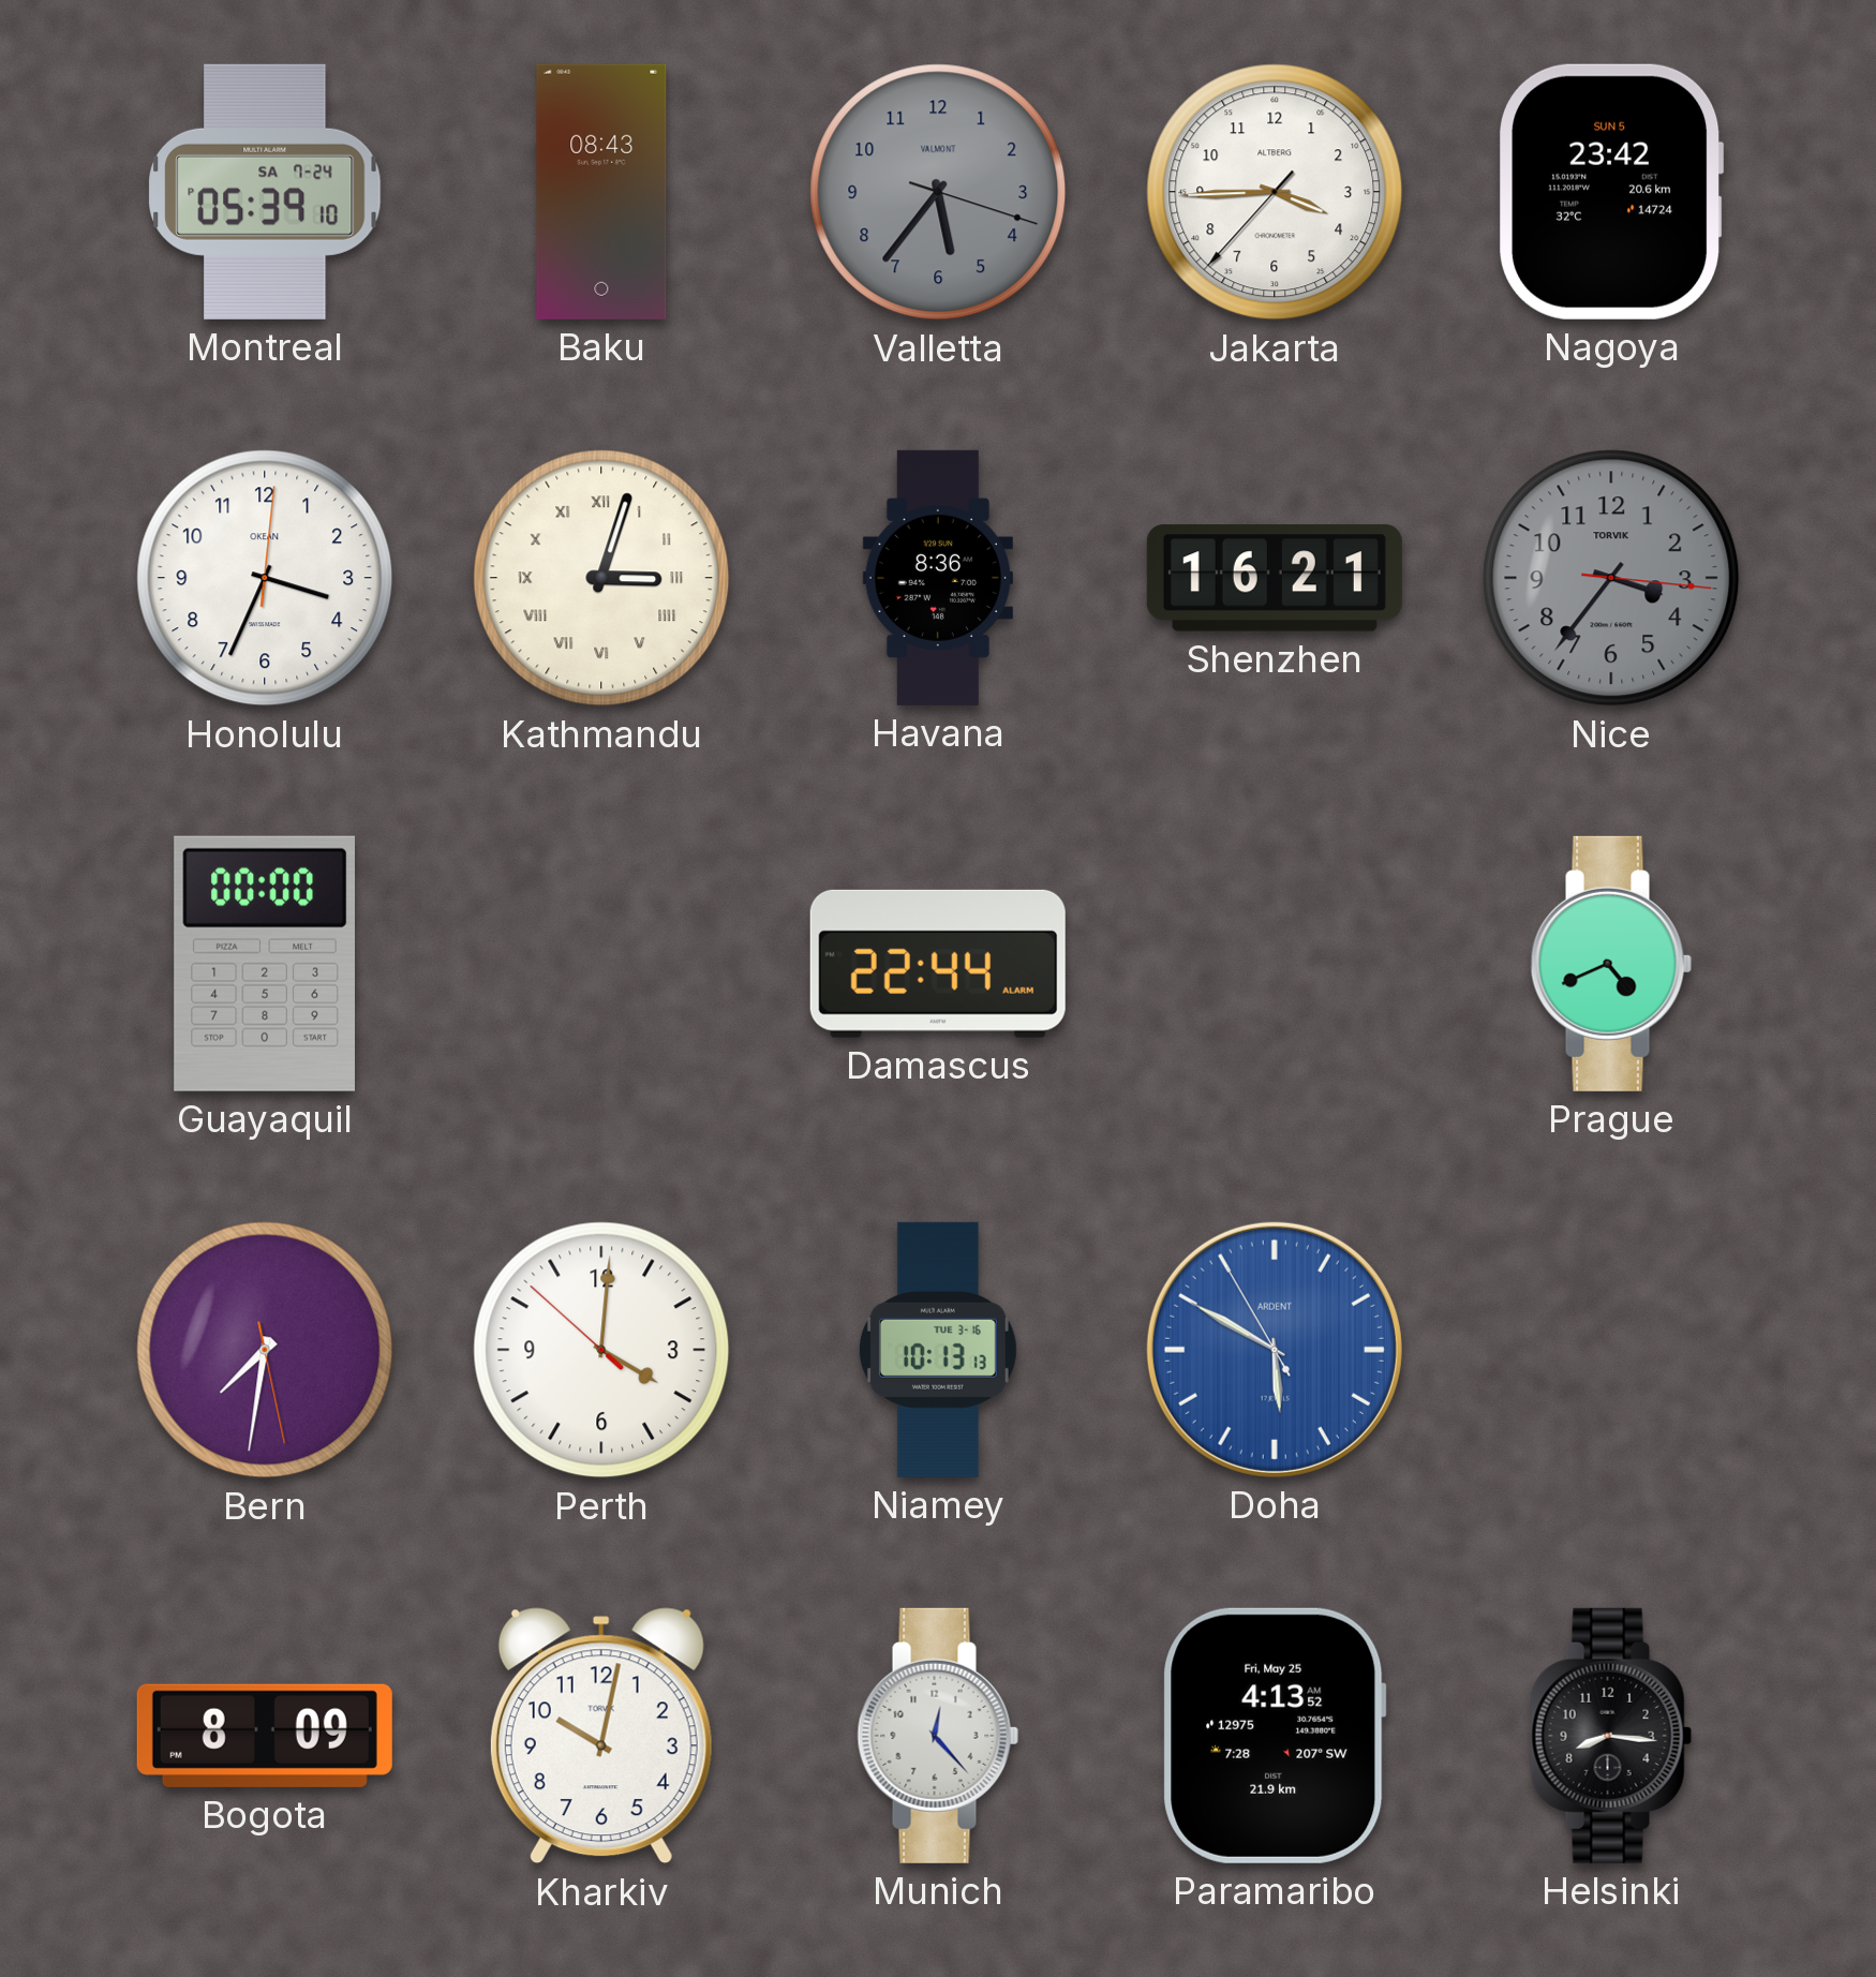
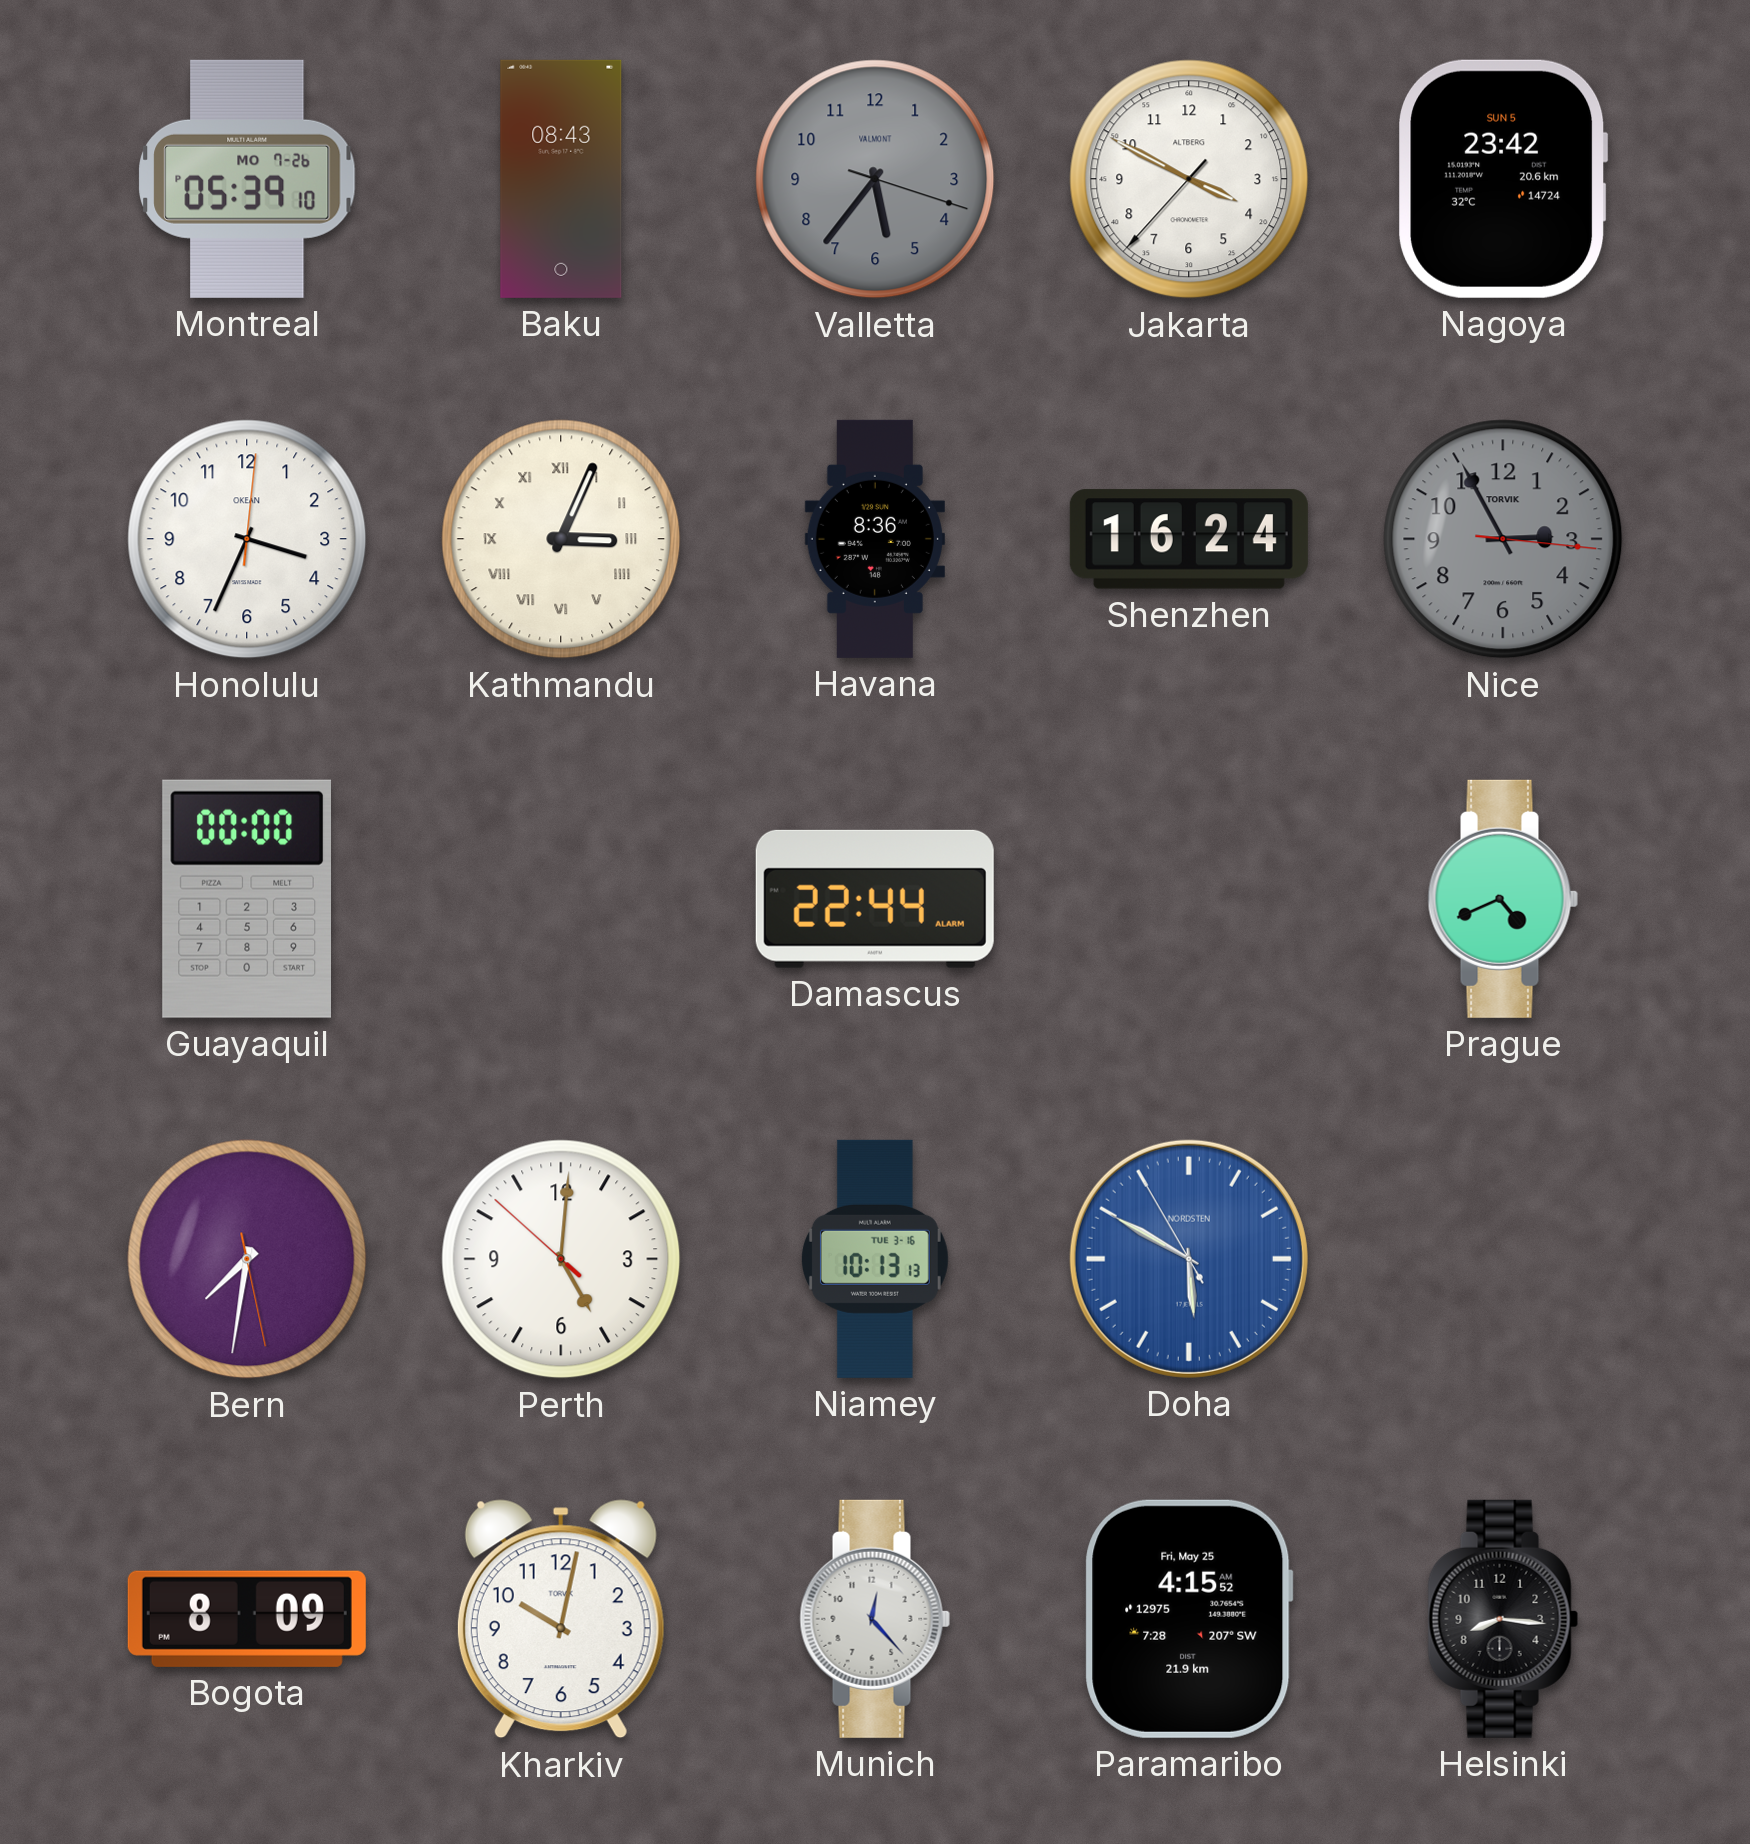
Montreal date: SA 7-24 -> MO 7-26 (247, 179)
Jakarta: 3:44 -> 3:49 (1189, 179)
Kathmandu: 3:03 -> 3:04 (561, 539)
Shenzhen: 16:21 -> 16:24 (1189, 539)
Nice: 3:36 -> 2:55 (1503, 539)
Perth: 4:00 -> 5:00 (561, 1259)
Doha brand: ARDENT -> NORDSTEN (1189, 1259)
Paramaribo: 4:13 -> 4:15 (1189, 1619)
